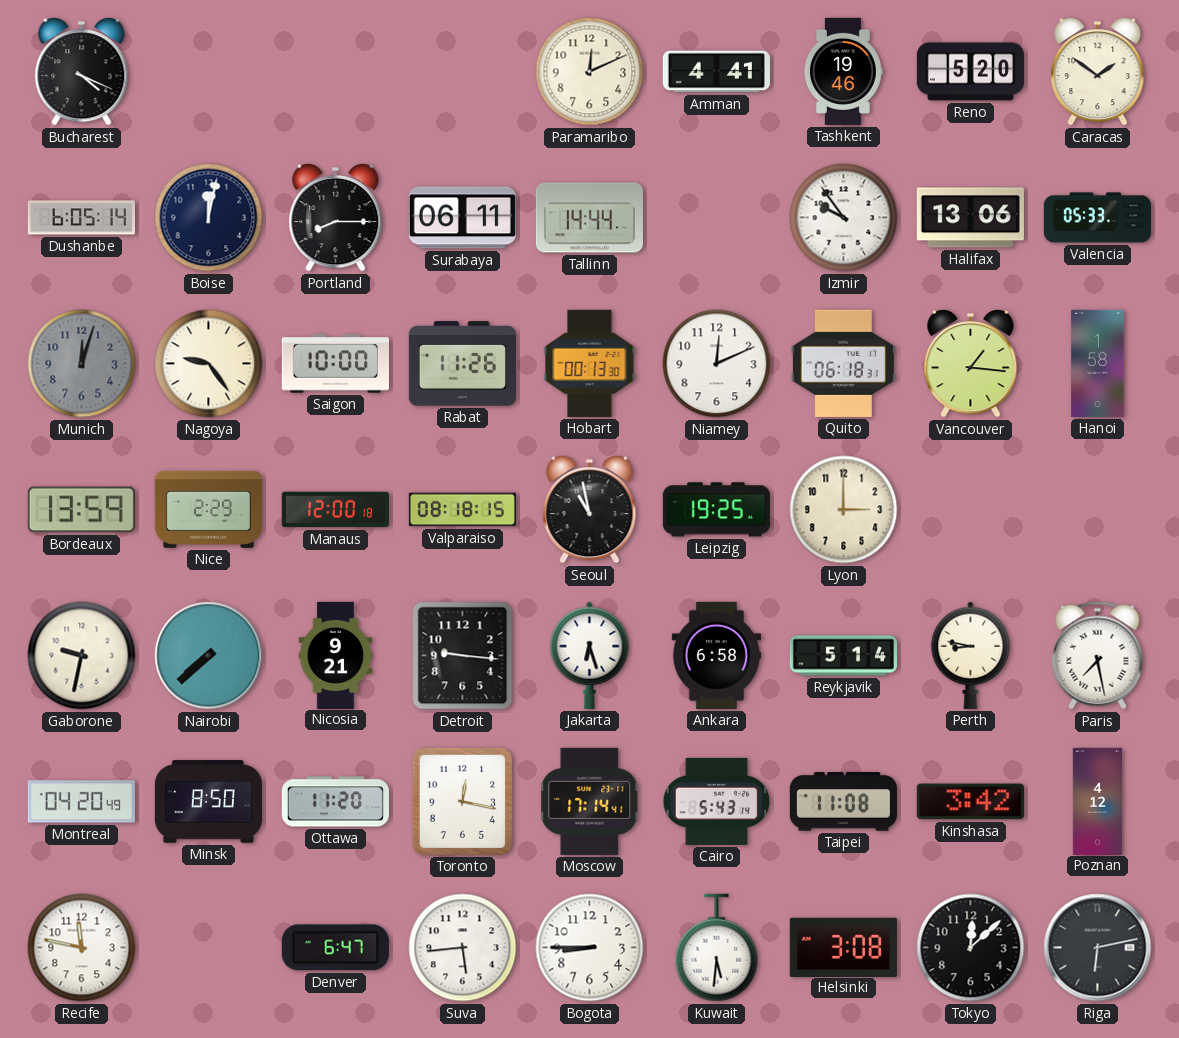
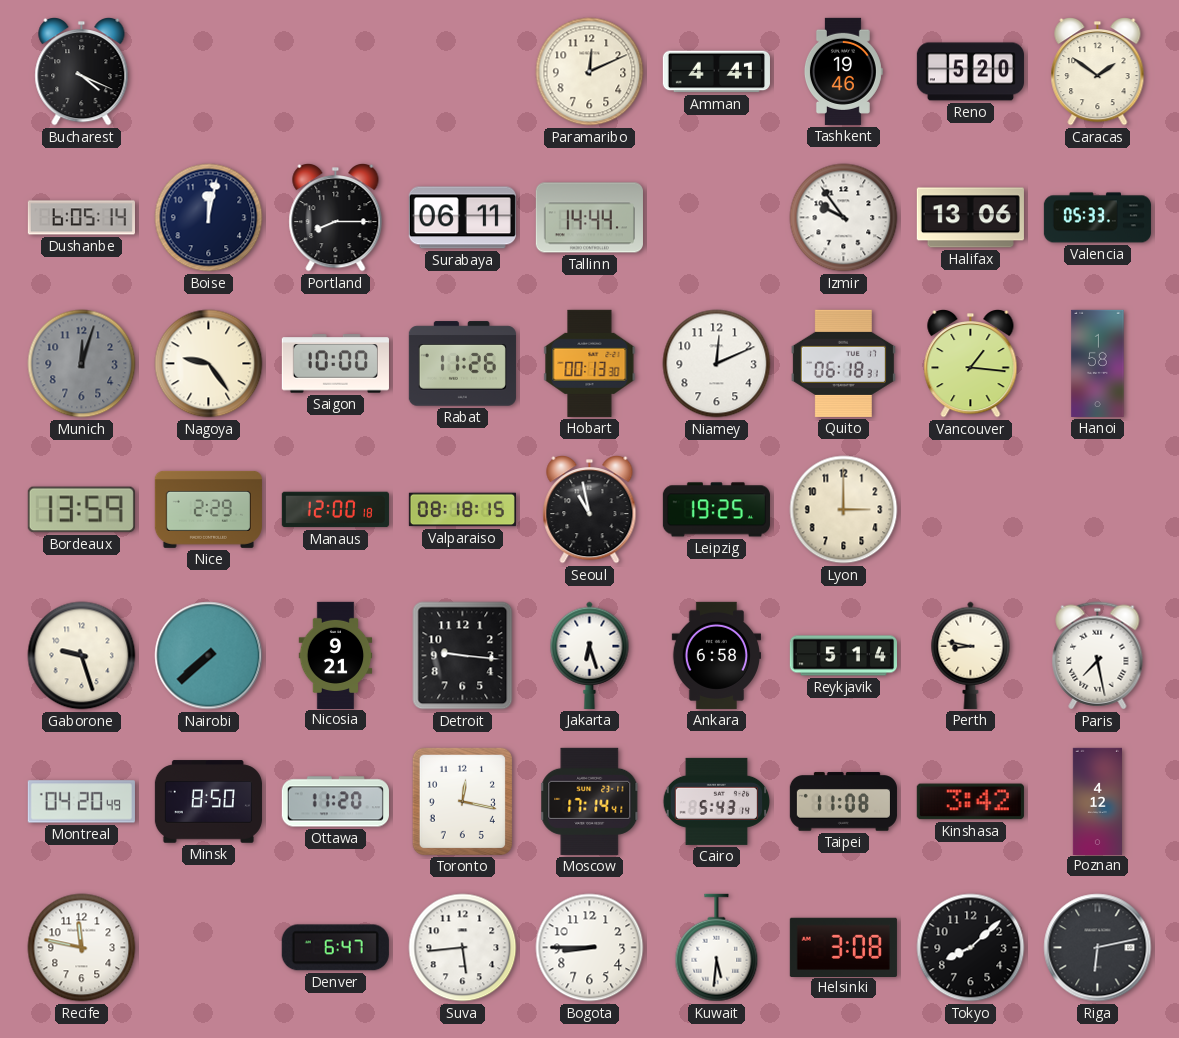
Gaborone: 9:32 -> 9:27 (82, 656)
Tokyo: 12:08 -> 8:08 (971, 948)
